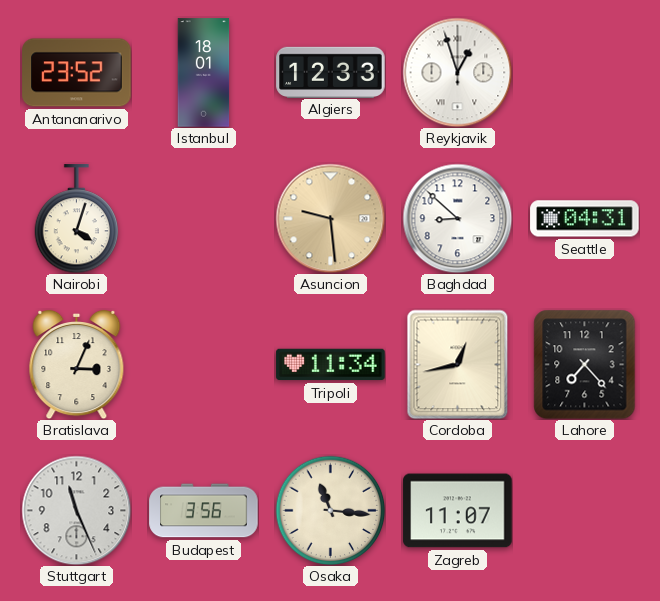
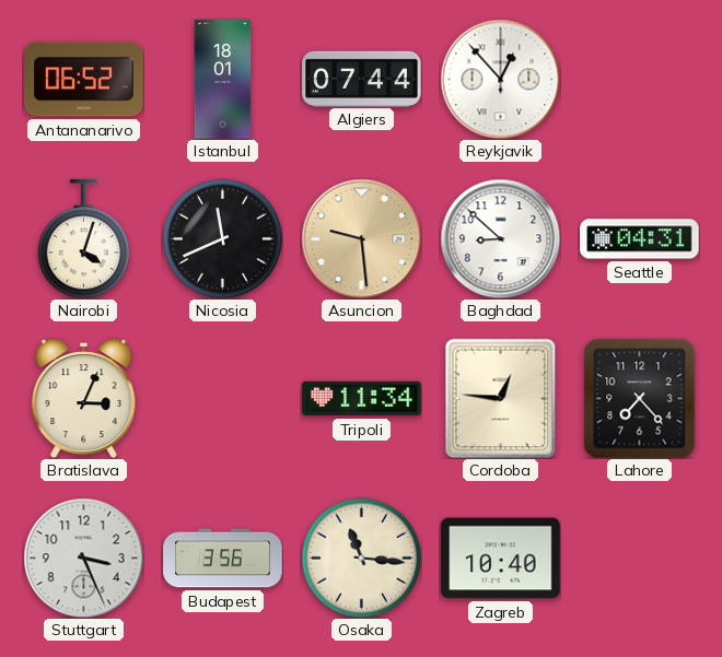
Antananarivo: 23:52 -> 06:52 (84, 80)
Algiers: 12:33 -> 07:44 (362, 79)
Reykjavik: 12:57 -> 12:53 (500, 79)
Nicosia: none -> 11:41 (222, 238)
Cordoba: 12:43 -> 12:46 (501, 398)
Stuttgart: 11:26 -> 3:26 (83, 558)
Zagreb: 11:07 -> 10:40 (501, 559)
